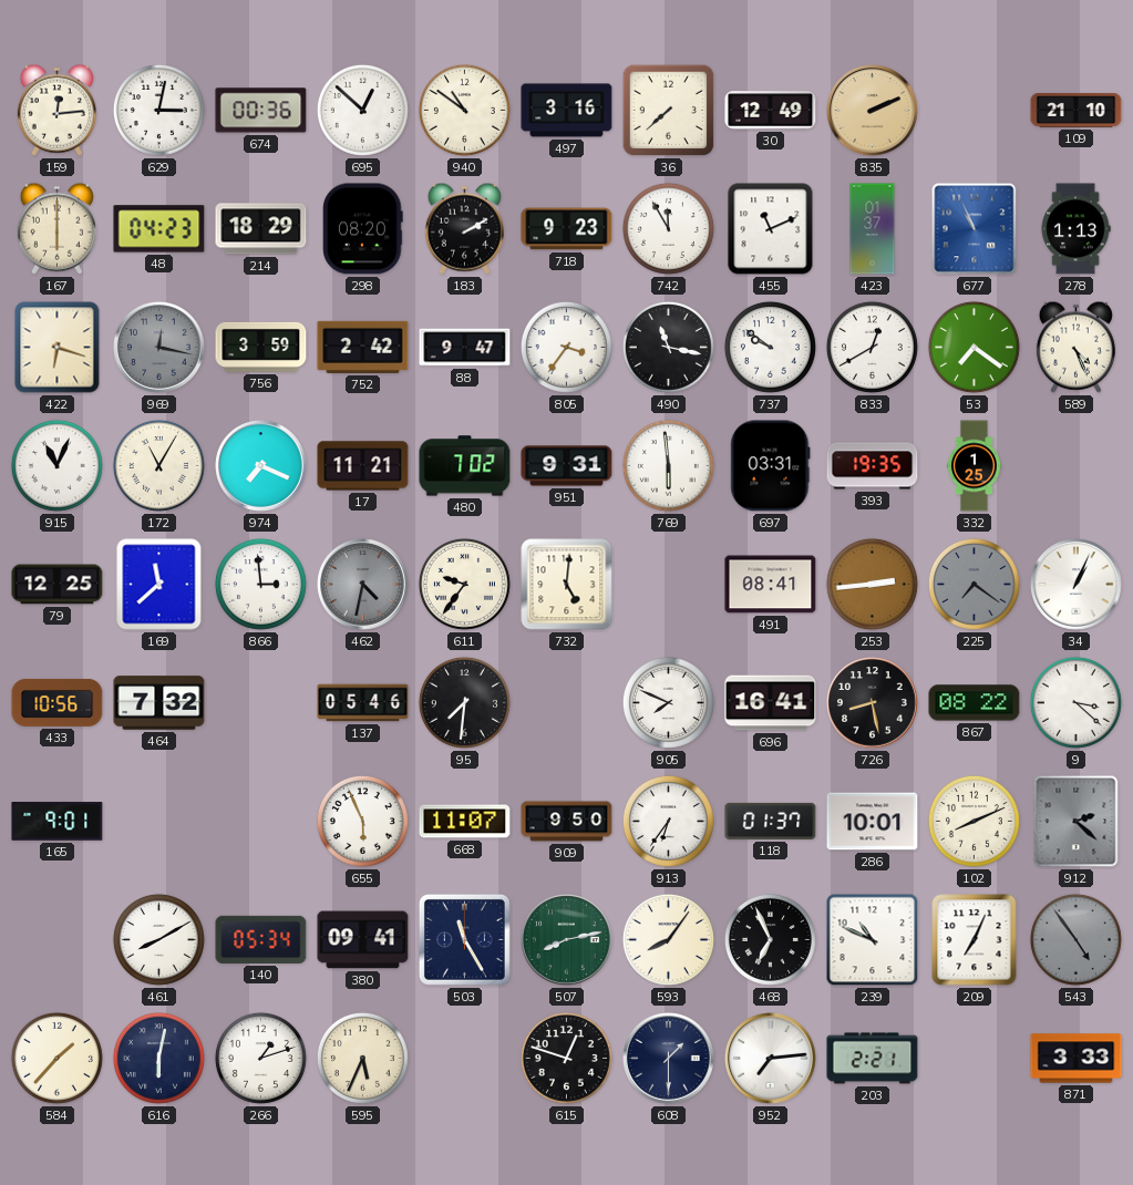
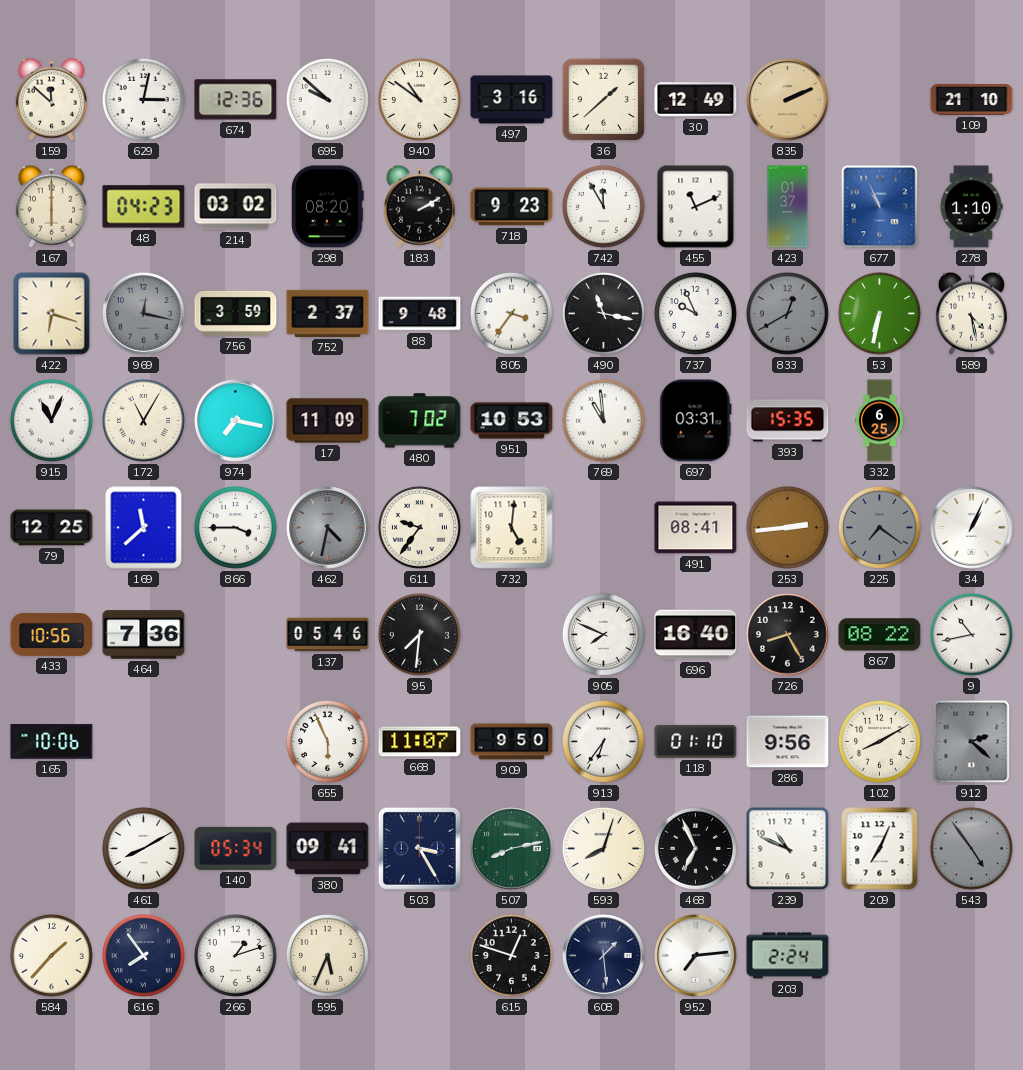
159: 12:14 -> 11:52 (51, 99)
674: 00:36 -> 12:36 (236, 100)
695: 12:52 -> 9:52 (327, 99)
36: 7:38 -> 1:38 (604, 100)
214: 18:29 -> 03:02 (236, 207)
278: 1:13 -> 1:10 (971, 207)
752: 2:42 -> 2:37 (328, 313)
88: 9:47 -> 9:48 (420, 314)
737: 9:51 -> 9:56 (695, 313)
833 dial: white -> grey (787, 313)
53: 7:21 -> 6:32 (879, 313)
589: 4:26 -> 4:28 (971, 313)
974: 7:19 -> 7:17 (236, 421)
17: 11:21 -> 11:09 (328, 421)
951: 9:31 -> 10:53 (512, 421)
769: 5:59 -> 10:59 (603, 420)
393: 19:35 -> 15:35 (788, 421)
332: 1:25 -> 6:25 (879, 421)
866: 2:59 -> 3:45 (235, 527)
464: 7:32 -> 7:36 (144, 635)
696: 16:41 -> 16:40 (696, 635)
726: 8:28 -> 8:25 (788, 635)
9: 3:22 -> 10:43 (971, 634)
165: 9:01 -> 10:06 (52, 742)
118: 01:37 -> 01:10 (696, 741)
286: 10:01 -> 9:56 (788, 742)
102: 8:11 -> 8:10 (879, 741)
503: 11:25 -> 3:25 (419, 848)
593: 8:06 -> 8:03 (603, 848)
616: 6:02 -> 7:54 (143, 955)
608: 1:30 -> 1:29 (604, 956)
203: 2:21 -> 2:24 (788, 956)
871: 3:33 -> none (1077, 1059)
